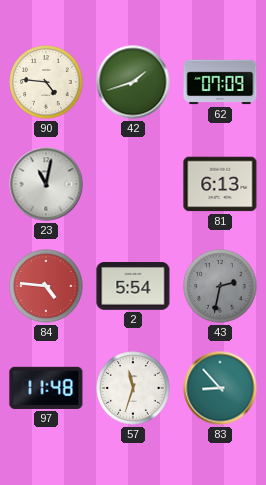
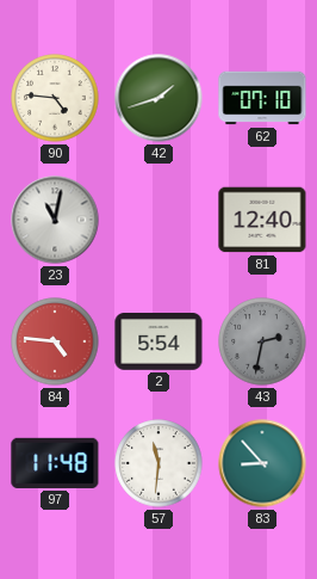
62: 07:09 -> 07:10 (262, 98)
81: 6:13 -> 12:40 (262, 220)
57: 11:33 -> 11:31 (158, 463)
